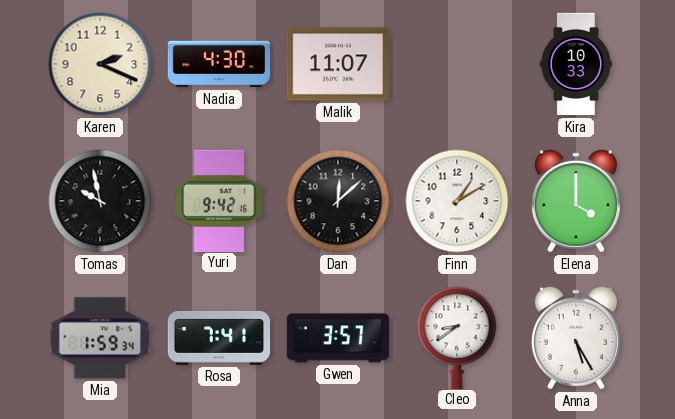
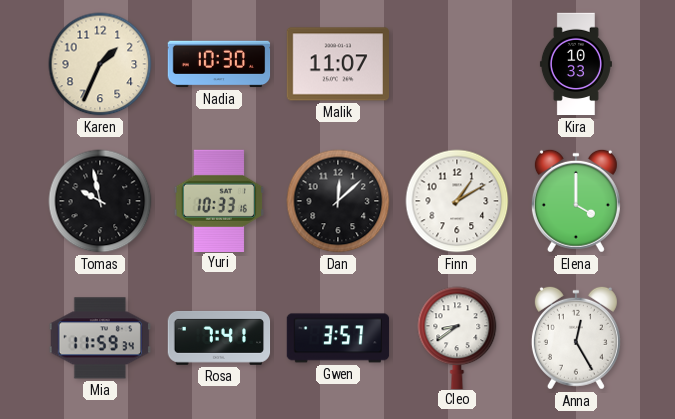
Karen: 2:19 -> 1:34 (100, 64)
Nadia: 4:30 -> 10:30 (219, 64)
Yuri: 9:42 -> 10:33 (219, 200)
Mia: 1:59 -> 11:59 (99, 338)
Anna: 5:25 -> 12:25 (576, 338)
